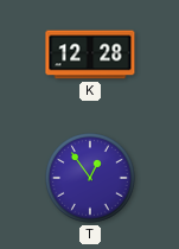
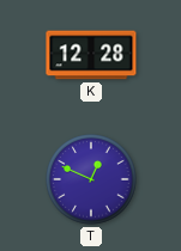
T: 12:54 -> 12:49 (91, 179)
